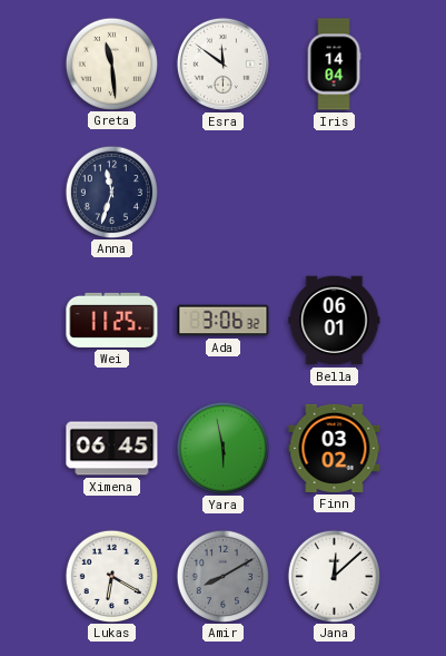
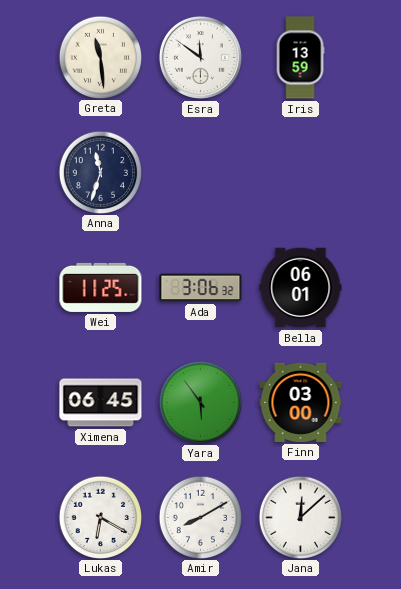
Iris: 14:04 -> 13:59 (300, 58)
Yara: 5:58 -> 5:54 (200, 402)
Finn: 03:02 -> 03:00 (301, 402)
Amir dial: grey -> white (200, 517)
